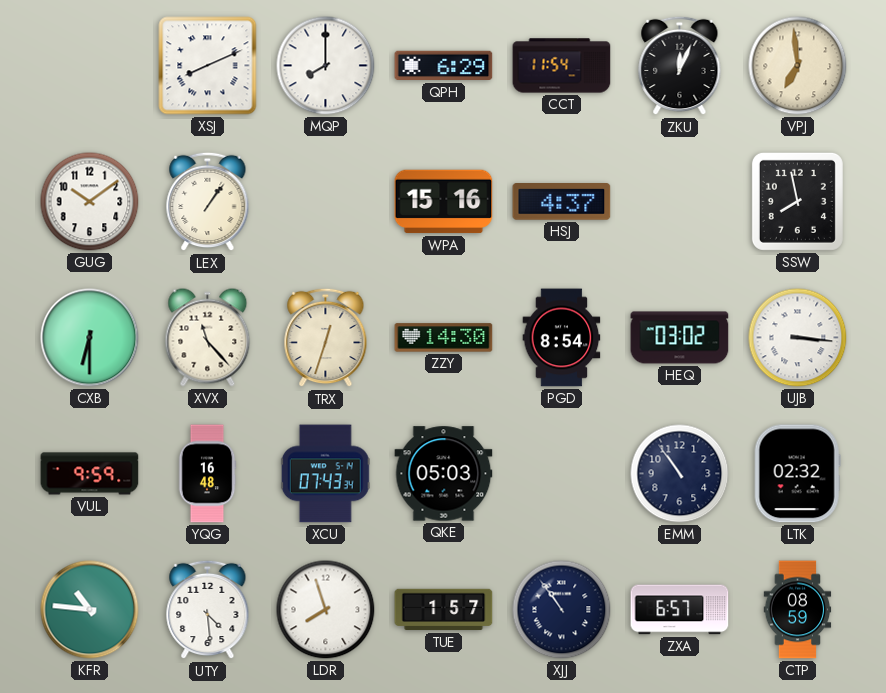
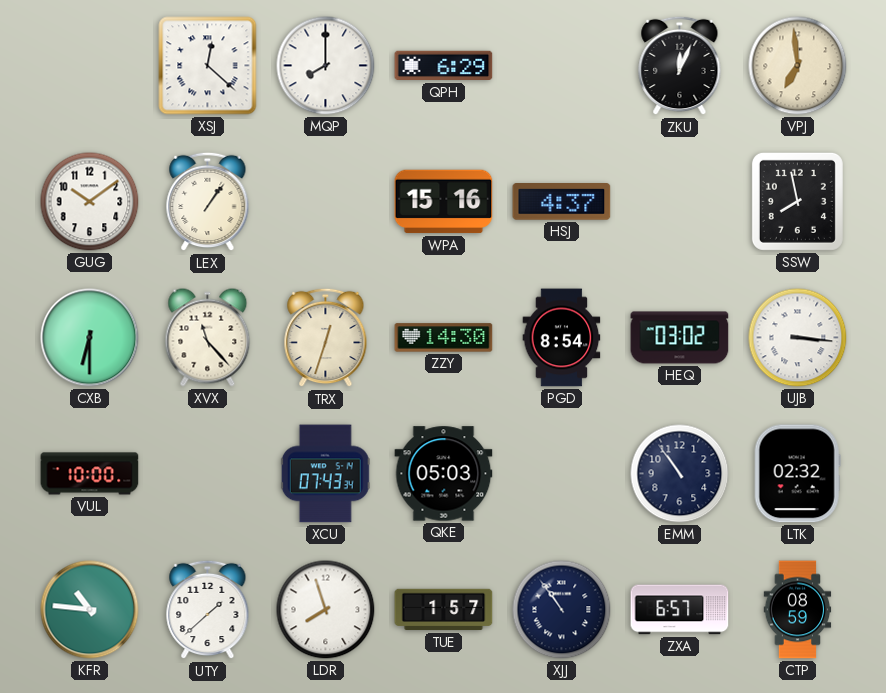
XSJ: 8:11 -> 12:22 (208, 66)
CCT: 11:54 -> none (562, 66)
VUL: 9:59 -> 10:00 (90, 474)
YQG: 16:48 -> none (207, 474)
UTY: 4:29 -> 1:38 (208, 610)
